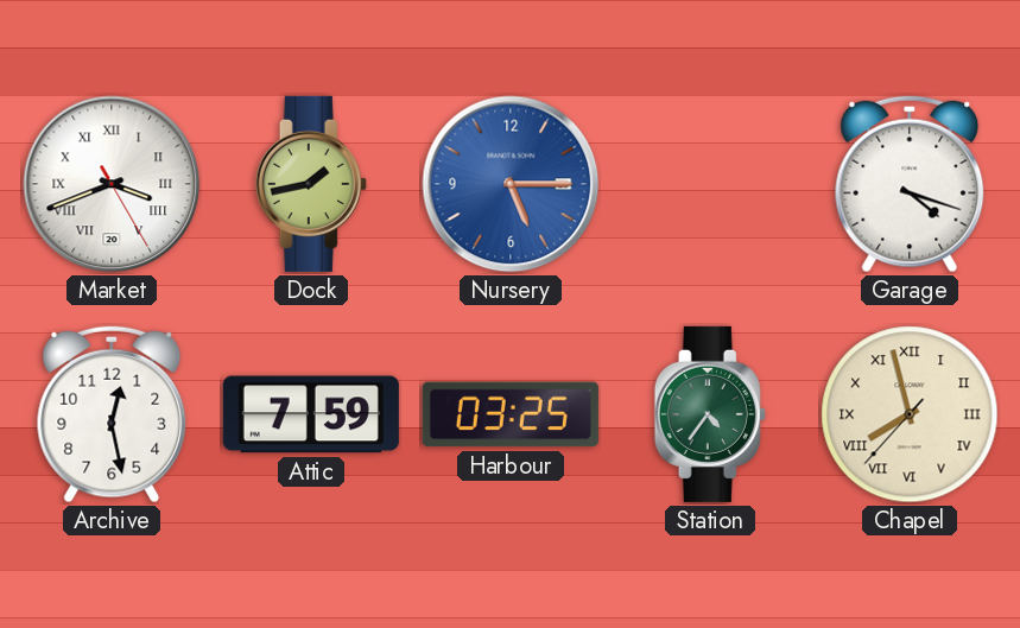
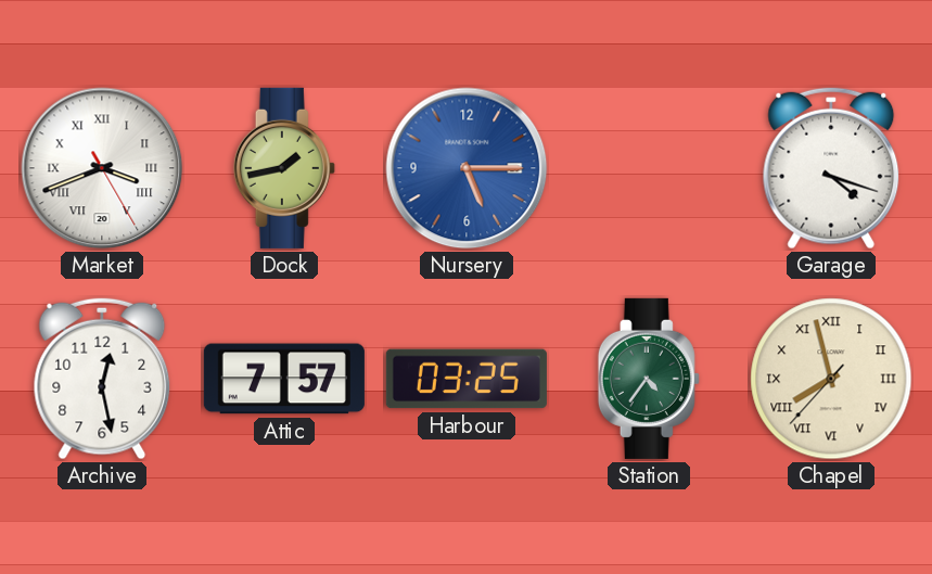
Attic: 7:59 -> 7:57 (284, 379)
